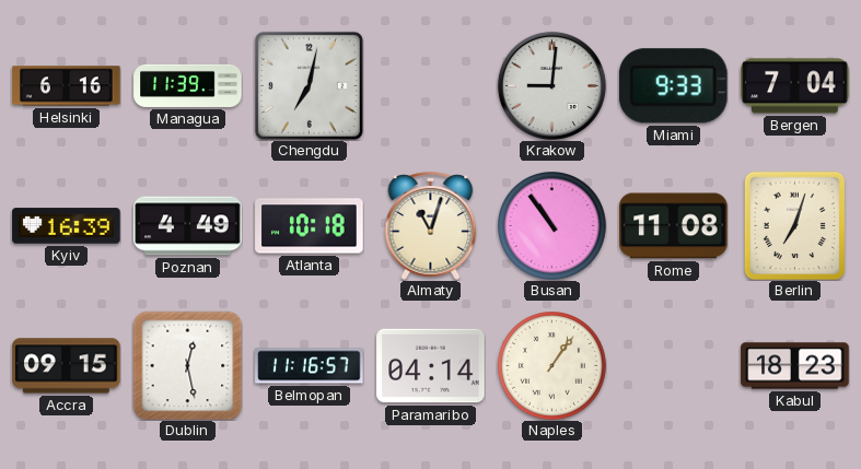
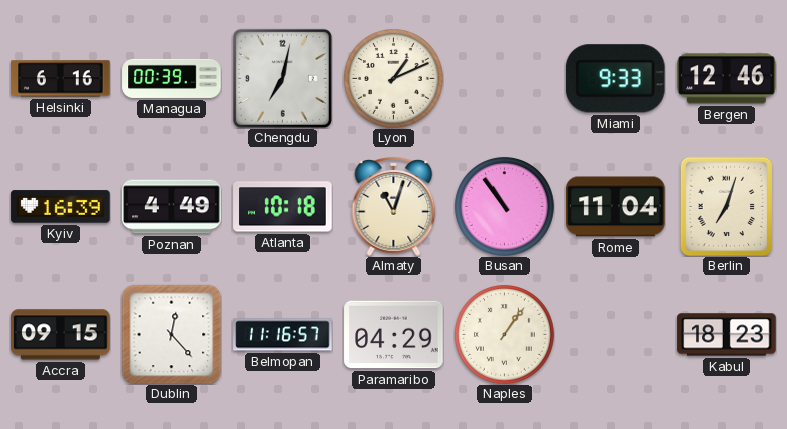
Managua: 11:39 -> 00:39 (172, 78)
Lyon: none -> 1:11 (394, 79)
Krakow: 9:01 -> none (551, 85)
Bergen: 7:04 -> 12:46 (727, 79)
Rome: 11:08 -> 11:04 (616, 207)
Dublin: 12:28 -> 12:23 (171, 334)
Paramaribo: 04:14 -> 04:29 (394, 335)
